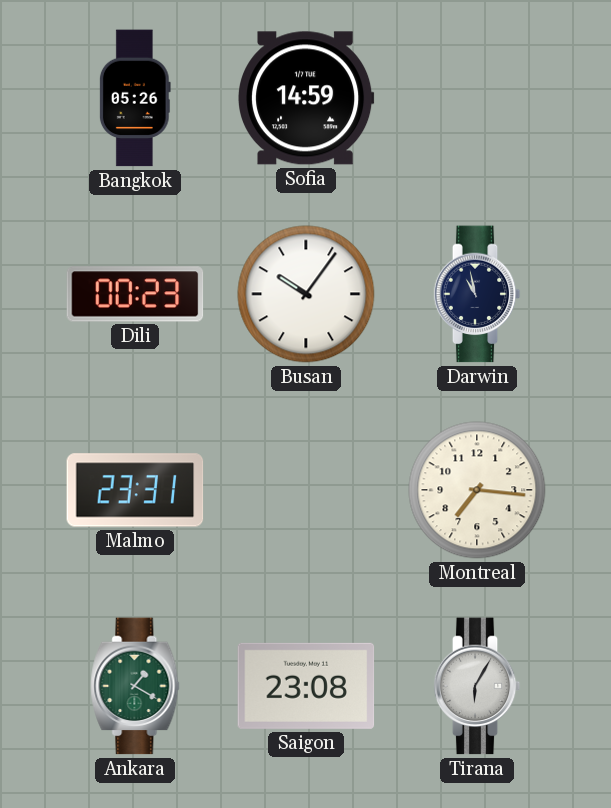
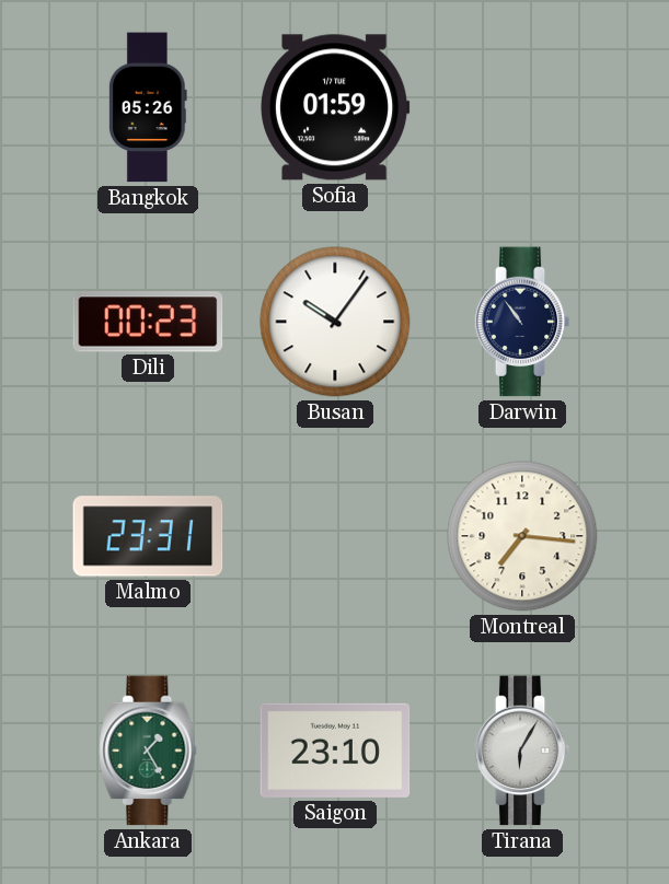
Sofia: 14:59 -> 01:59 (336, 107)
Darwin: 10:58 -> 10:54 (522, 322)
Ankara: 1:20 -> 1:25 (148, 751)
Saigon: 23:08 -> 23:10 (335, 751)
